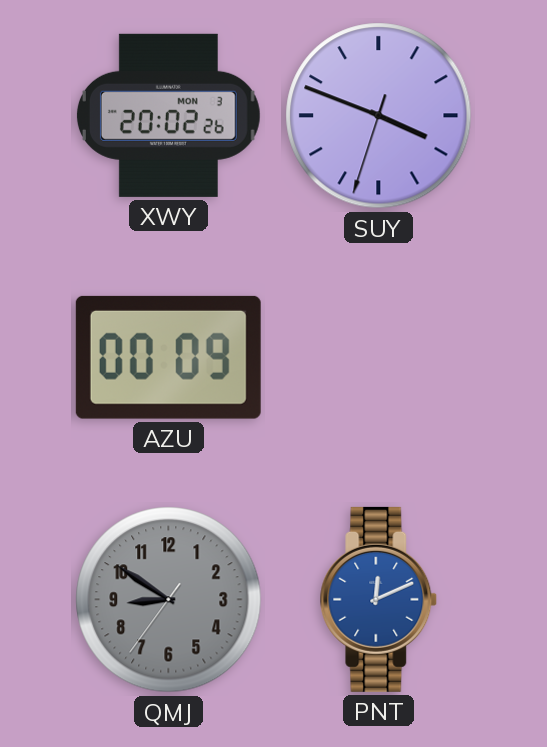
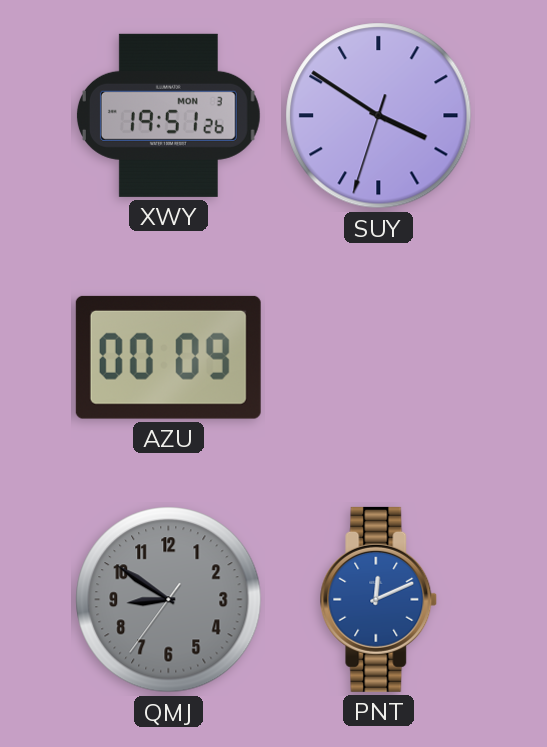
XWY: 20:02 -> 19:51 (168, 115)
SUY: 3:48 -> 3:50 (379, 116)
